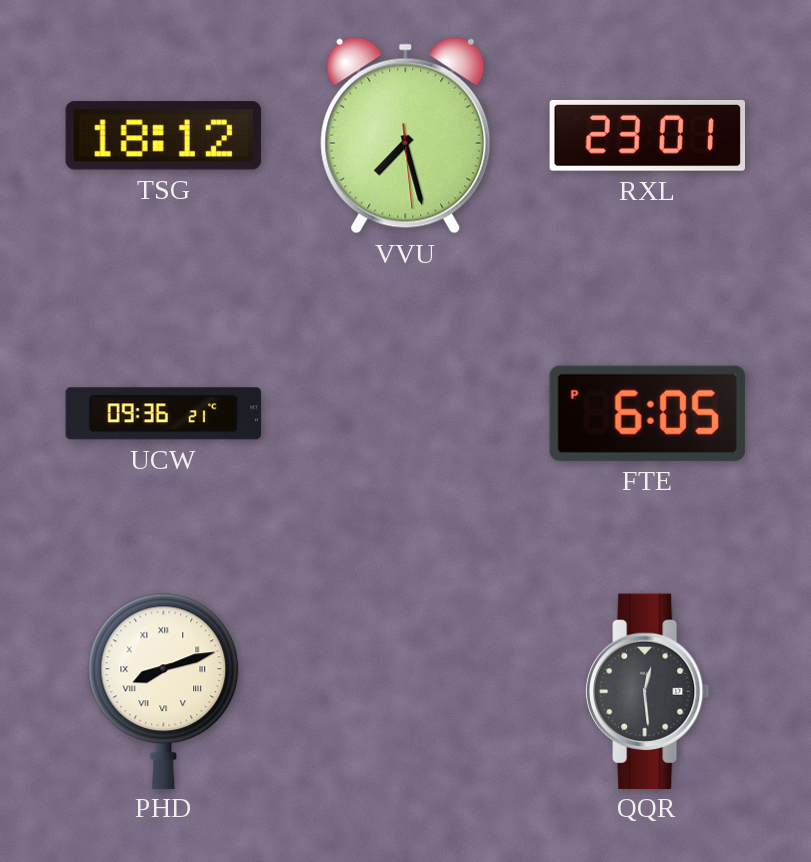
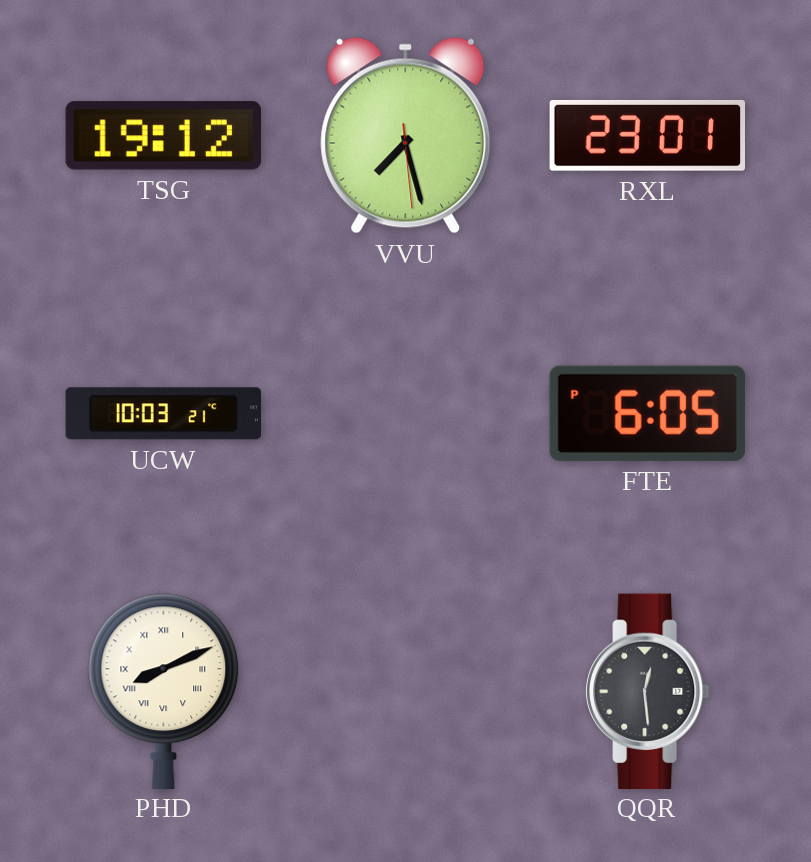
TSG: 18:12 -> 19:12 (163, 136)
UCW: 09:36 -> 10:03 (163, 414)
PHD: 8:12 -> 8:11 (164, 691)
